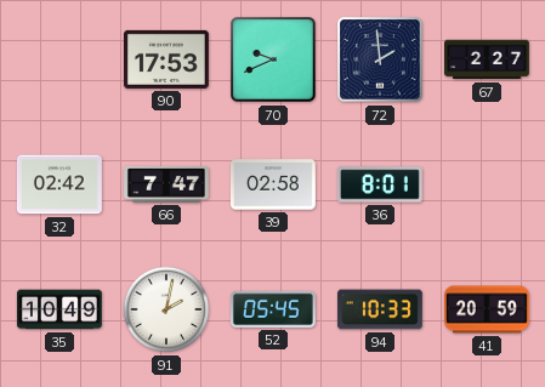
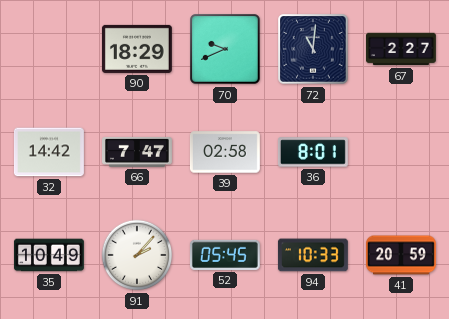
90: 17:53 -> 18:29 (137, 49)
72: 1:59 -> 11:01 (313, 49)
32: 02:42 -> 14:42 (49, 152)
91: 2:02 -> 2:07 (137, 255)
